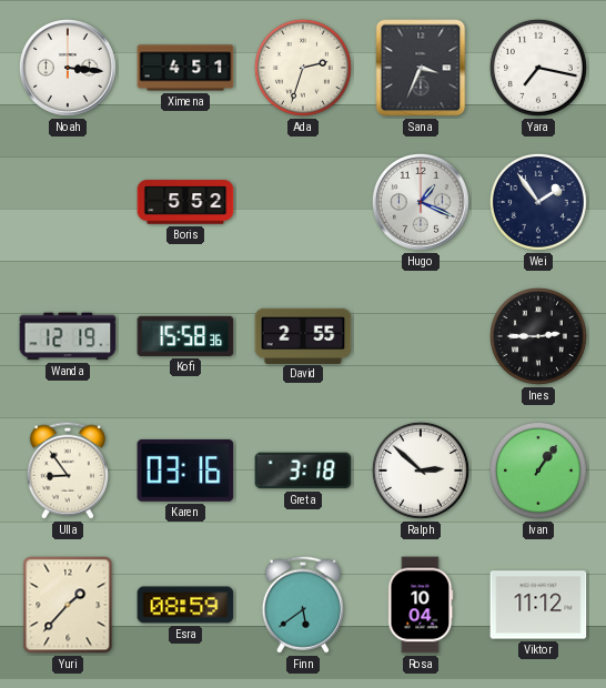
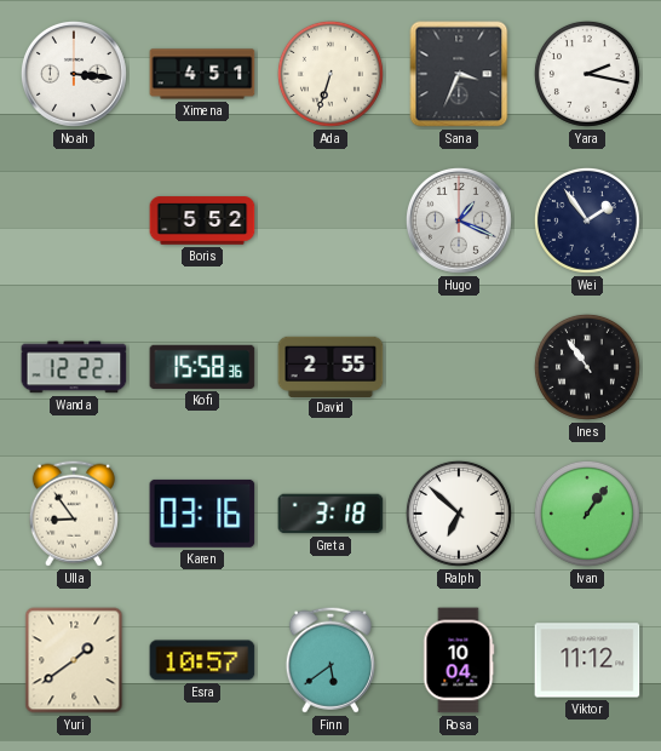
Ada: 2:33 -> 6:33 (330, 74)
Yara: 7:17 -> 2:17 (587, 74)
Wanda: 12:19 -> 12:22 (74, 367)
Ines: 2:45 -> 10:54 (587, 367)
Ralph: 2:52 -> 6:52 (459, 514)
Yuri: 1:37 -> 1:39 (74, 660)
Esra: 08:59 -> 10:57 (202, 660)
